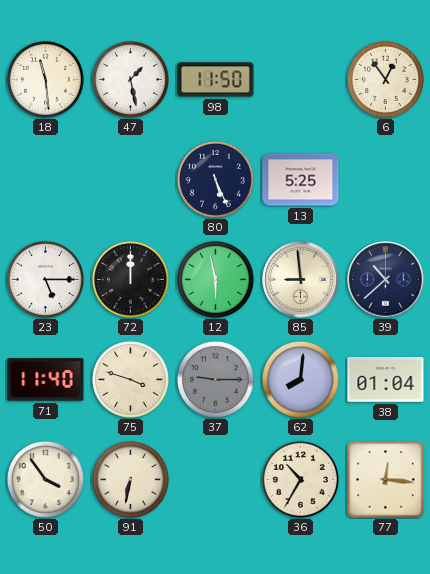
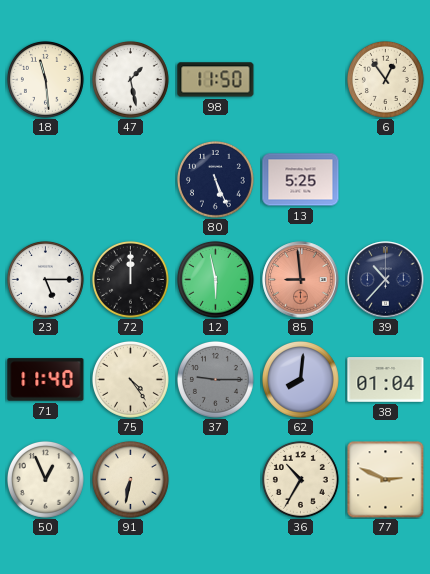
85 dial: cream -> salmon (301, 280)
39: 10:38 -> 10:37 (386, 280)
75: 3:48 -> 4:24 (130, 379)
50: 3:54 -> 12:56 (45, 479)
77: 12:16 -> 2:49 (385, 479)
